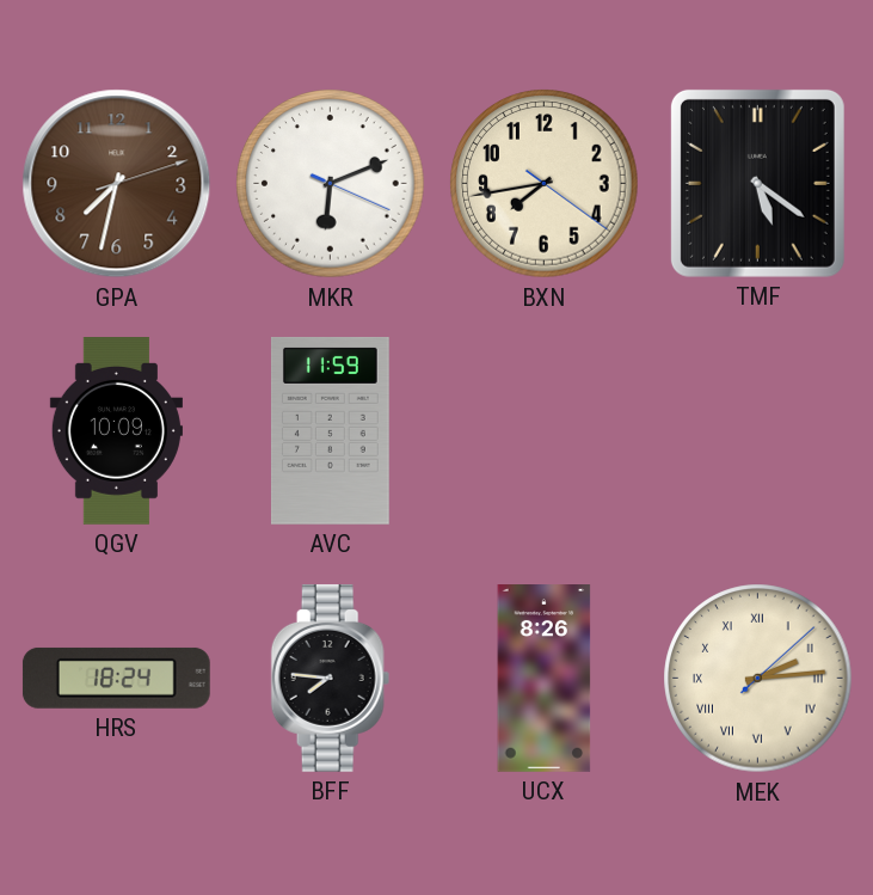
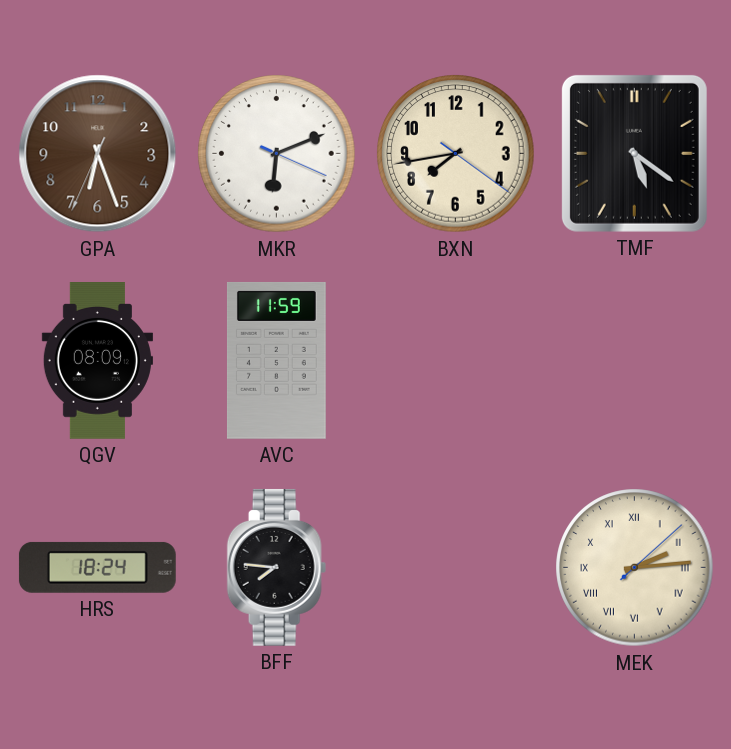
GPA: 7:32 -> 6:26 (98, 154)
QGV: 10:09 -> 08:09 (97, 361)
UCX: 8:26 -> none (545, 679)
